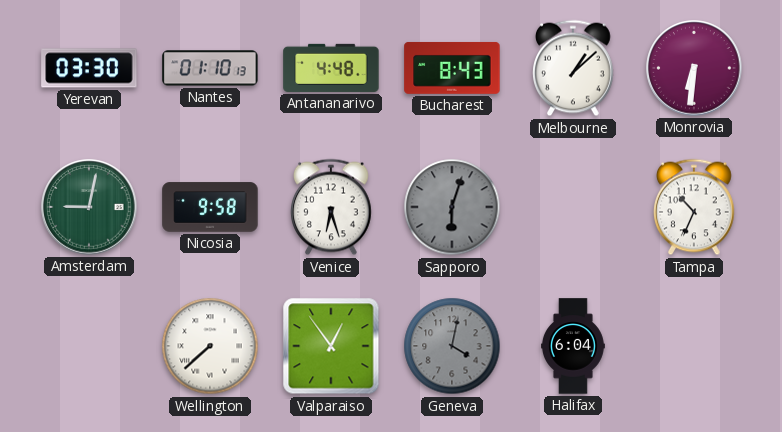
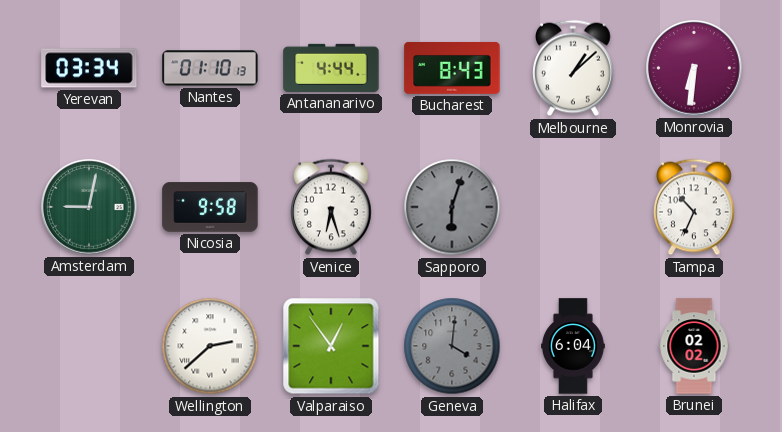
Yerevan: 03:30 -> 03:34 (89, 68)
Antananarivo: 4:48 -> 4:44 (331, 68)
Wellington: 7:38 -> 2:38 (210, 346)
Geneva: 4:02 -> 4:01 (452, 346)
Brunei: none -> 02:02 (694, 346)
